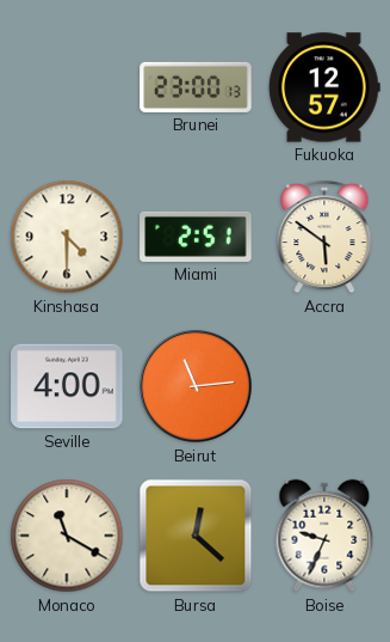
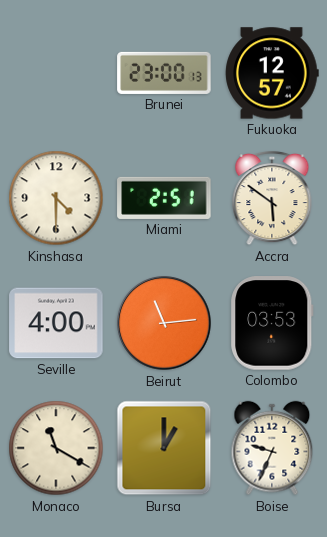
Colombo: none -> 03:53 (273, 323)
Bursa: 12:22 -> 1:00 (164, 448)
